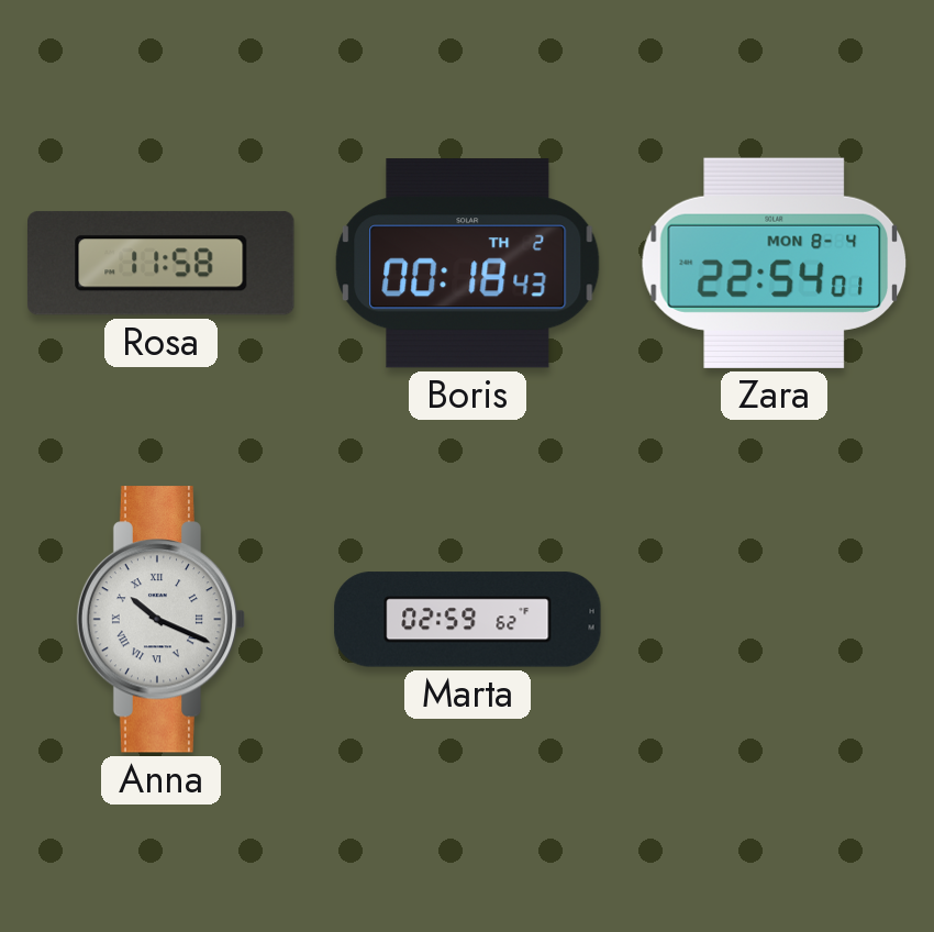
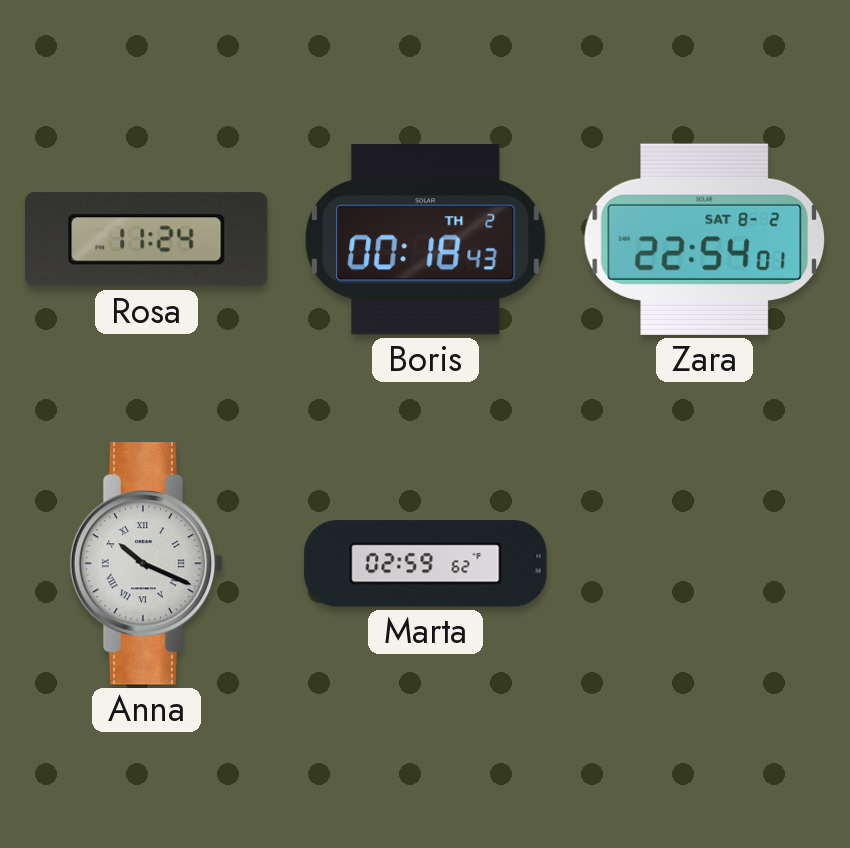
Rosa: 11:58 -> 11:24 (147, 240)
Zara date: MON 8-4 -> SAT 8-2 (705, 239)
